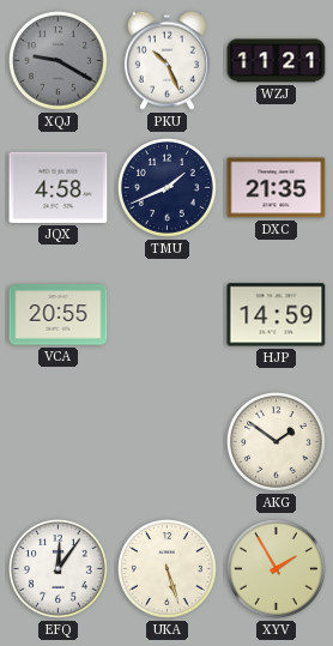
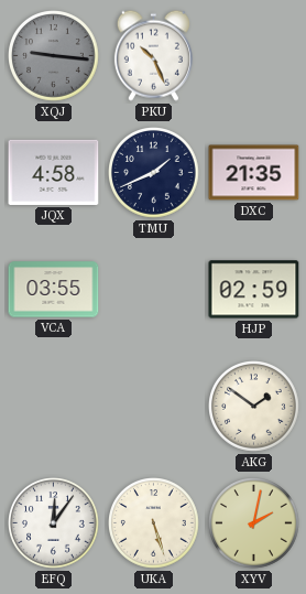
XQJ: 9:20 -> 9:16 (54, 56)
WZJ: 11:21 -> none (277, 61)
VCA: 20:55 -> 03:55 (54, 290)
HJP: 14:59 -> 02:59 (254, 290)
XYV: 1:55 -> 2:02 (254, 523)
